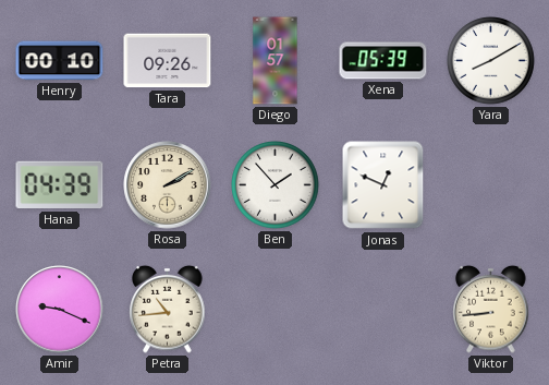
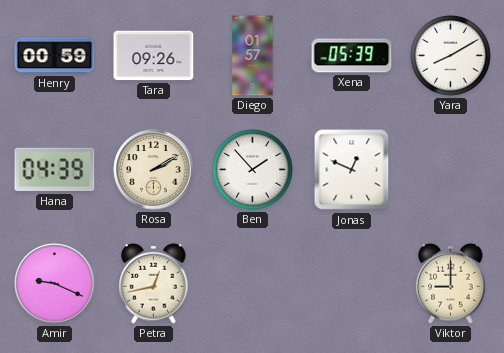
Henry: 00:10 -> 00:59 (55, 56)
Petra: 10:44 -> 12:43 (154, 283)
Viktor: 8:44 -> 9:00 (451, 283)
